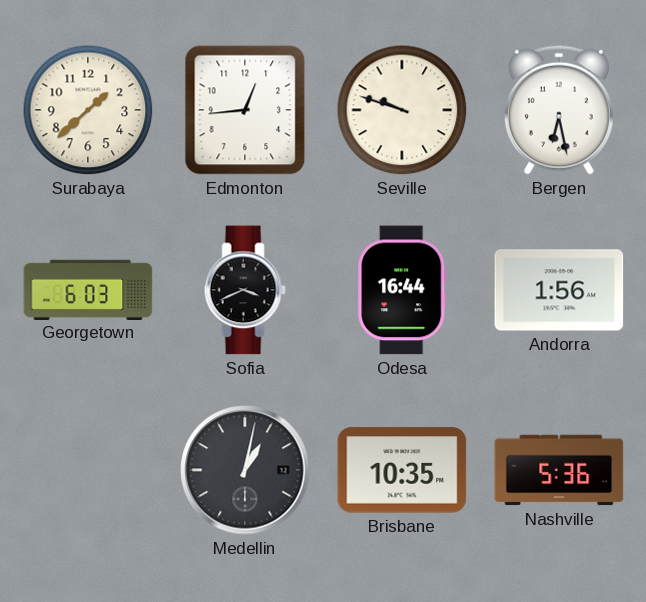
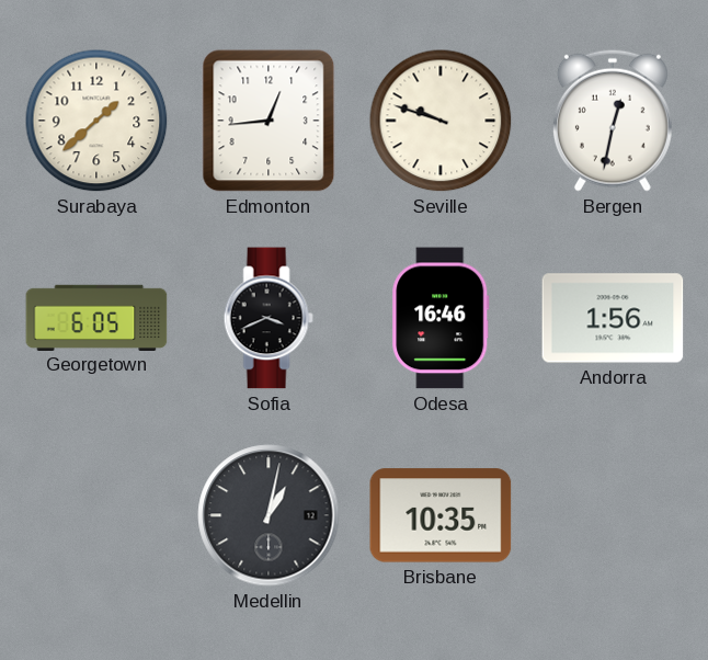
Bergen: 6:28 -> 12:32 (613, 121)
Georgetown: 6:03 -> 6:05 (96, 317)
Odesa: 16:44 -> 16:46 (441, 318)
Nashville: 5:36 -> none (559, 470)
